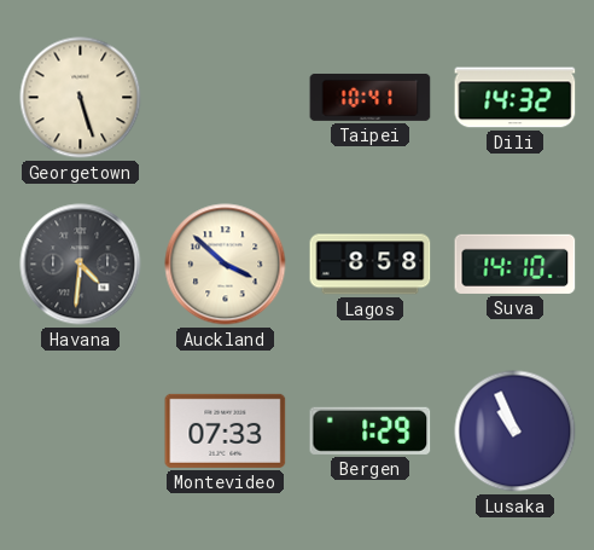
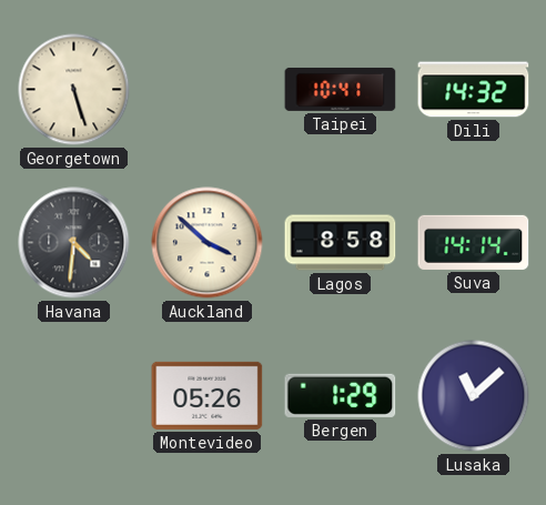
Suva: 14:10 -> 14:14 (474, 242)
Montevideo: 07:33 -> 05:26 (208, 395)
Lusaka: 10:56 -> 11:08 (474, 396)
